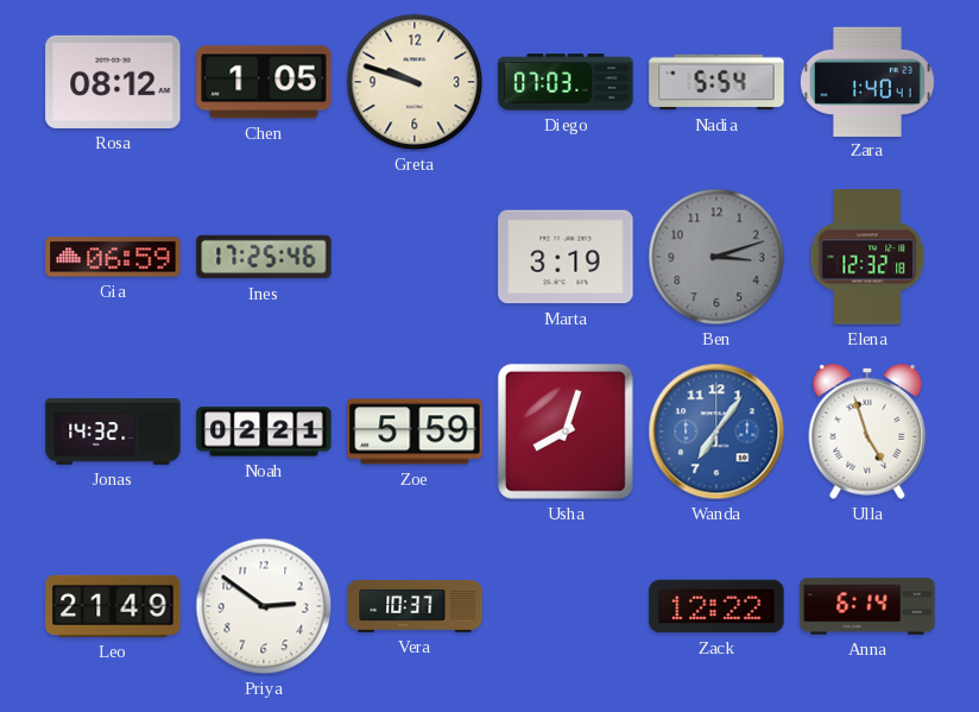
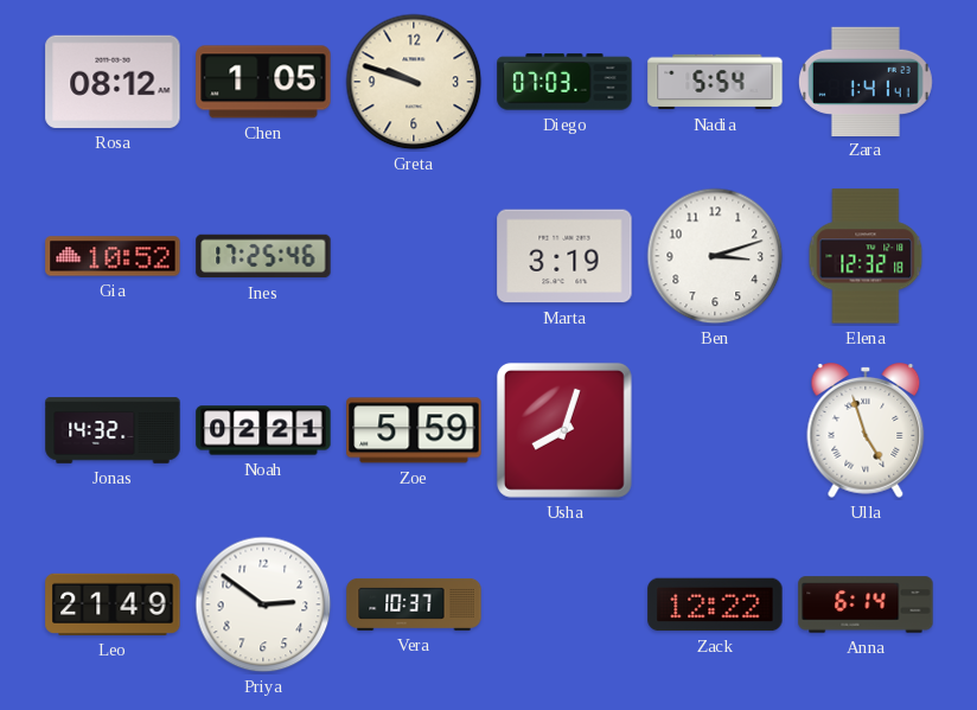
Zara: 1:40 -> 1:41 (866, 81)
Gia: 06:59 -> 10:52 (113, 256)
Ben dial: grey -> white (715, 256)
Wanda: 7:06 -> none (716, 431)
